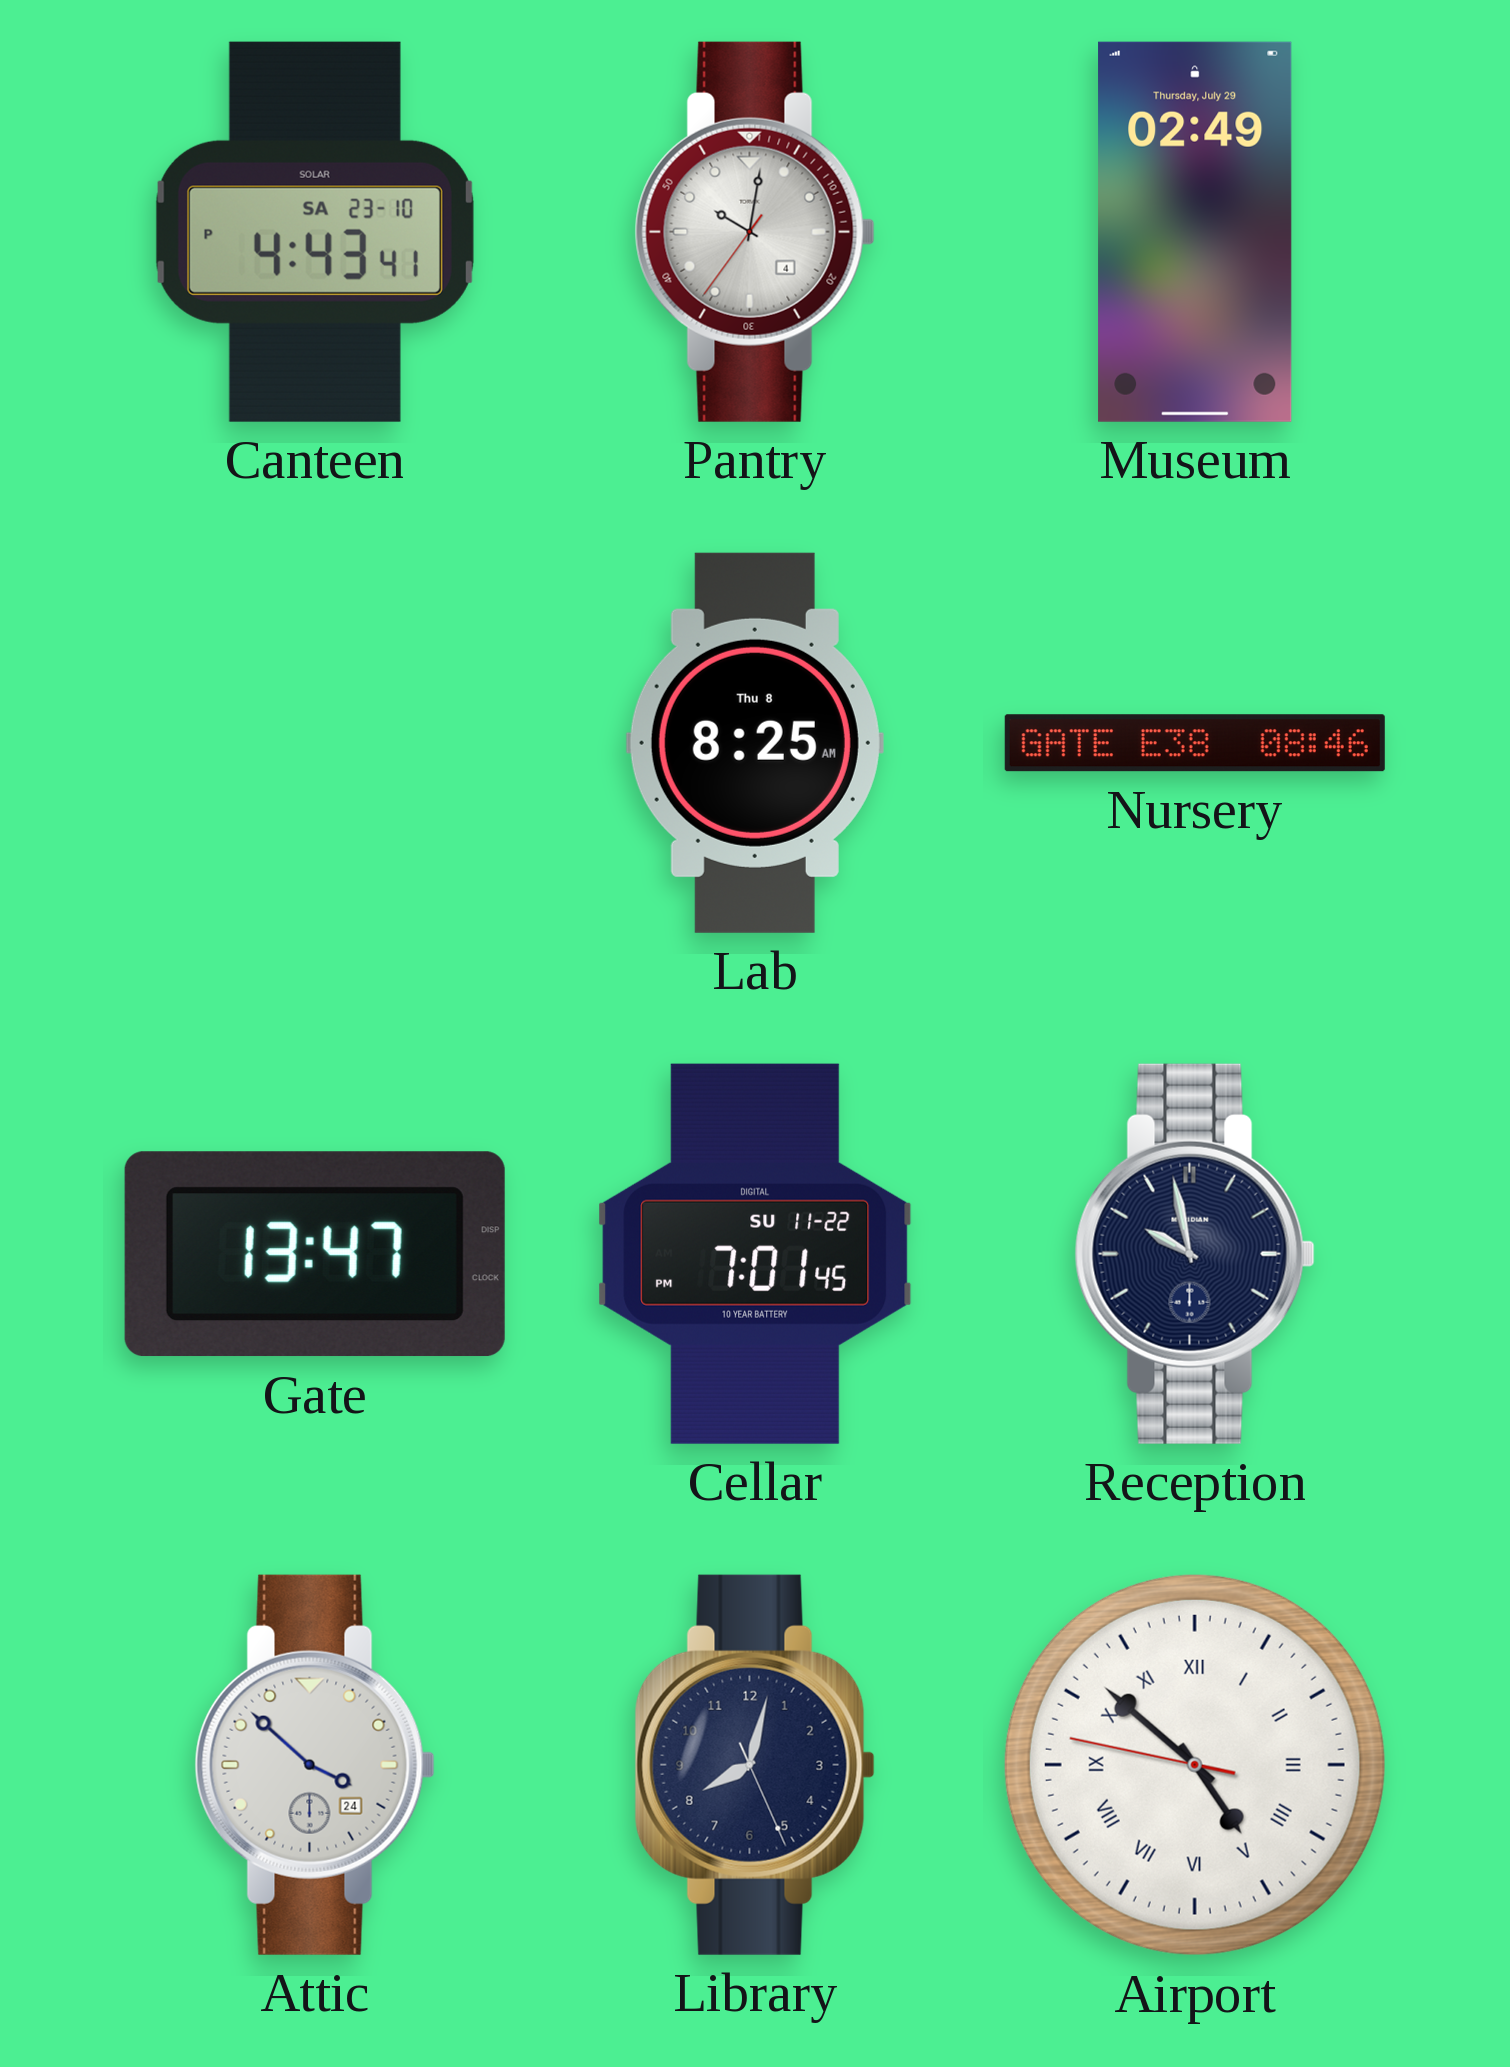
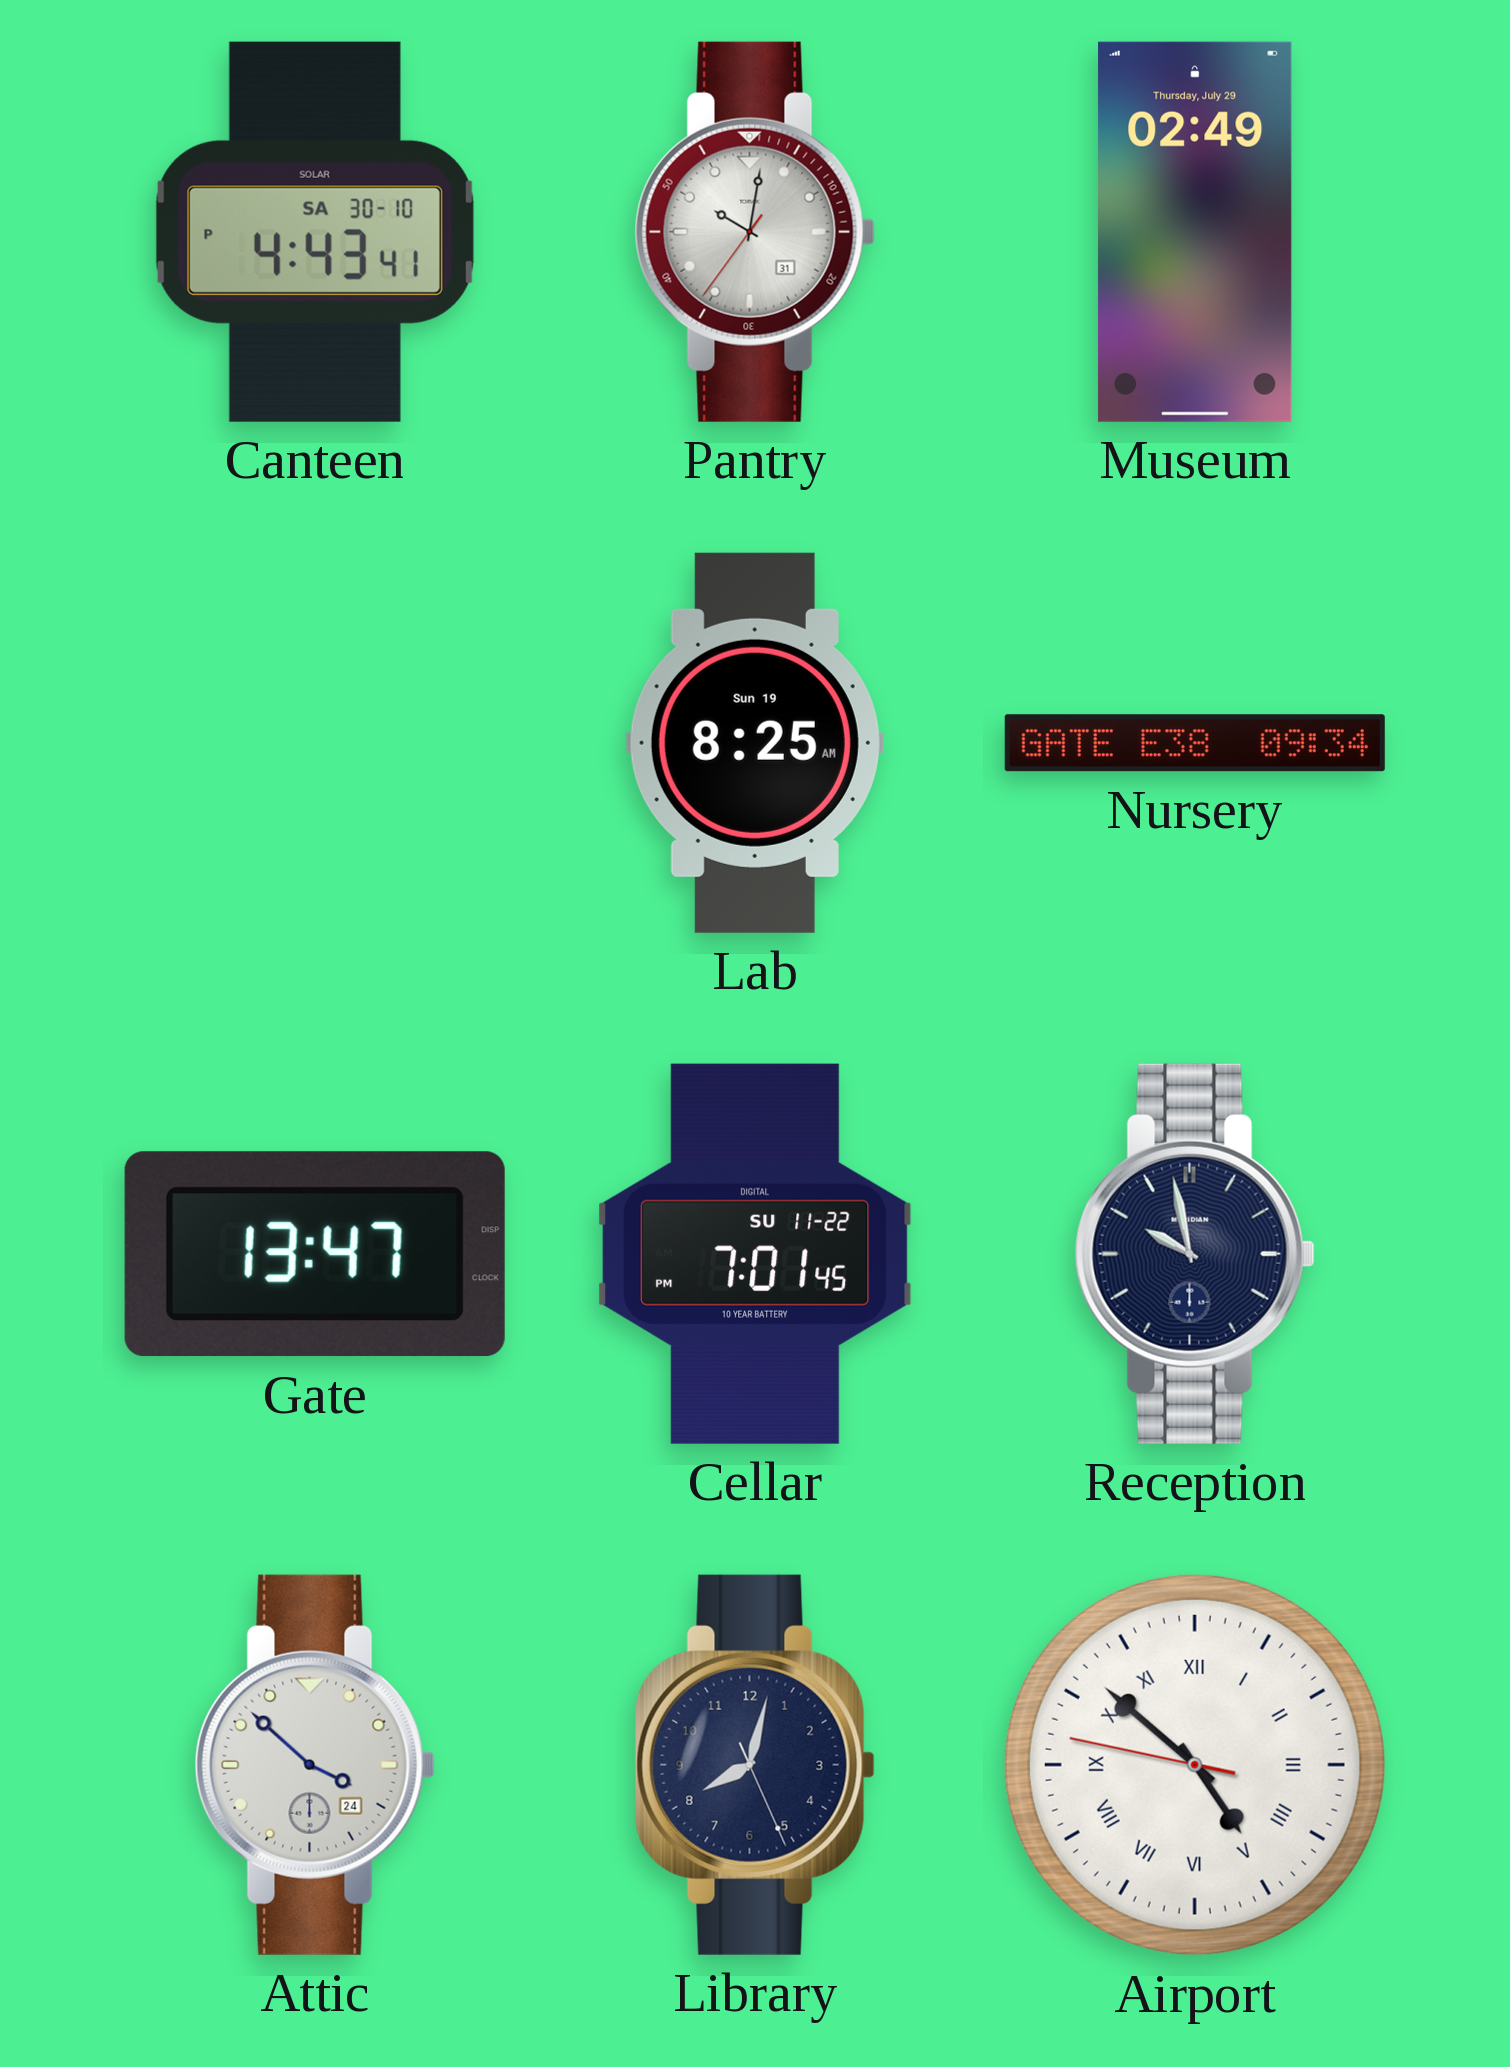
Canteen date: SA 23-10 -> SA 30-10 (315, 232)
Pantry date: 4 -> 31 (755, 232)
Lab date: Thu 8 -> Sun 19 (755, 743)
Nursery: 08:46 -> 09:34 (1195, 743)
